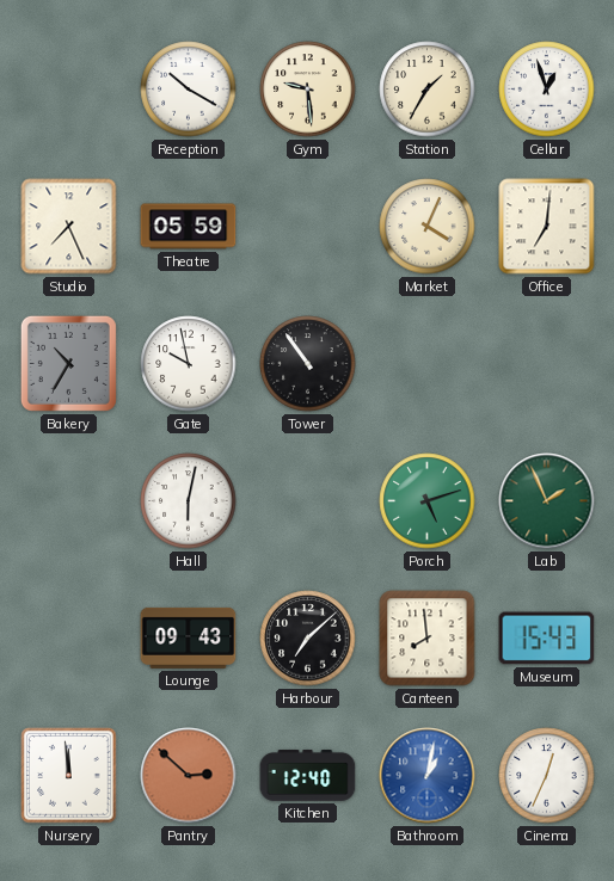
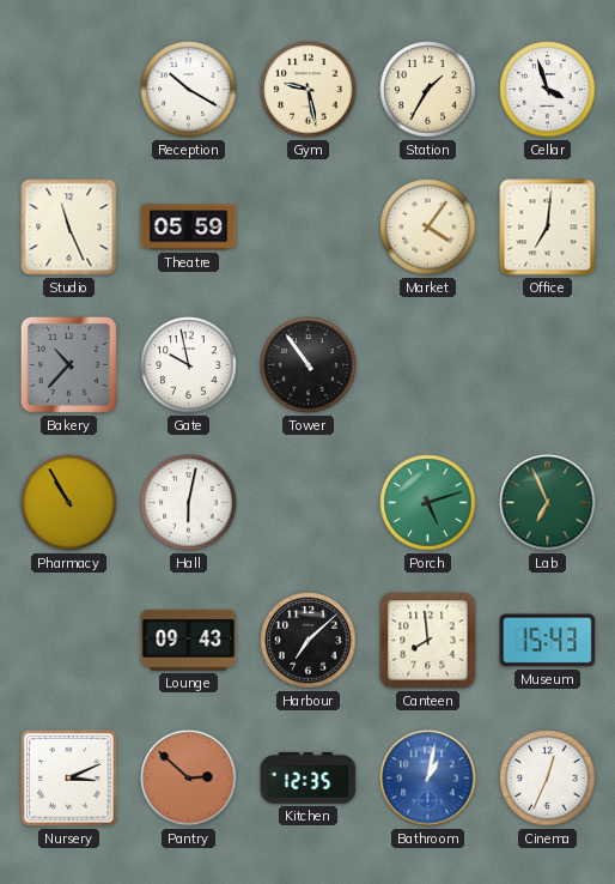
Gym: 9:29 -> 9:28 (309, 90)
Cellar: 12:57 -> 3:57 (548, 90)
Studio: 7:26 -> 11:26 (69, 228)
Market: 4:04 -> 4:06 (428, 228)
Bakery: 10:35 -> 10:37 (68, 364)
Pharmacy: none -> 10:55 (69, 503)
Lab: 1:56 -> 6:56 (548, 503)
Nursery: 11:59 -> 3:11 (69, 779)
Kitchen: 12:40 -> 12:35 (309, 777)
